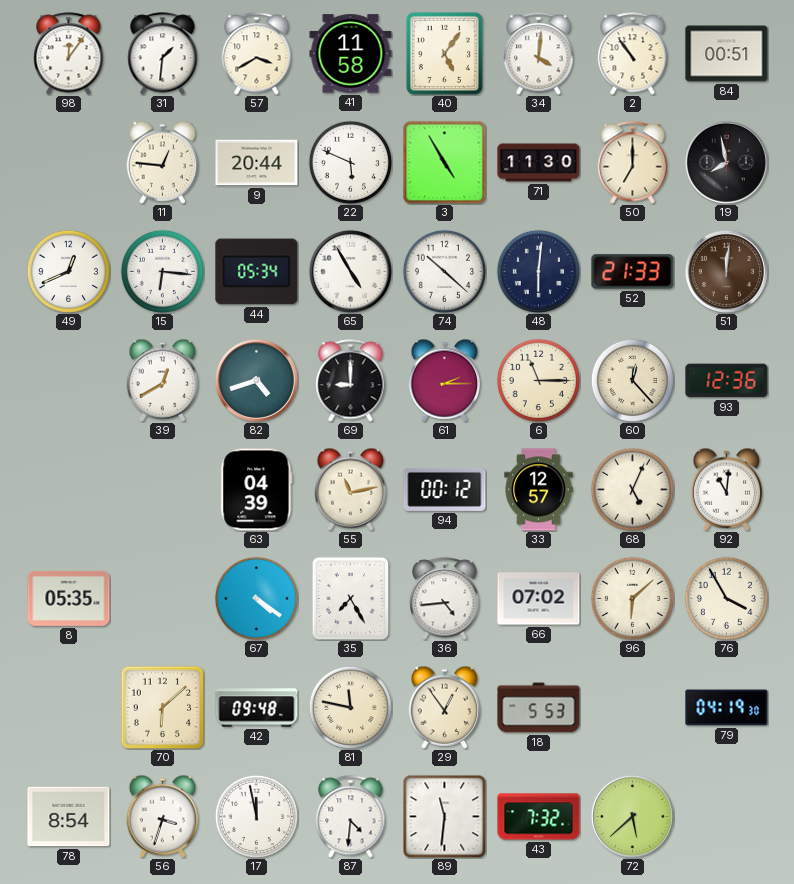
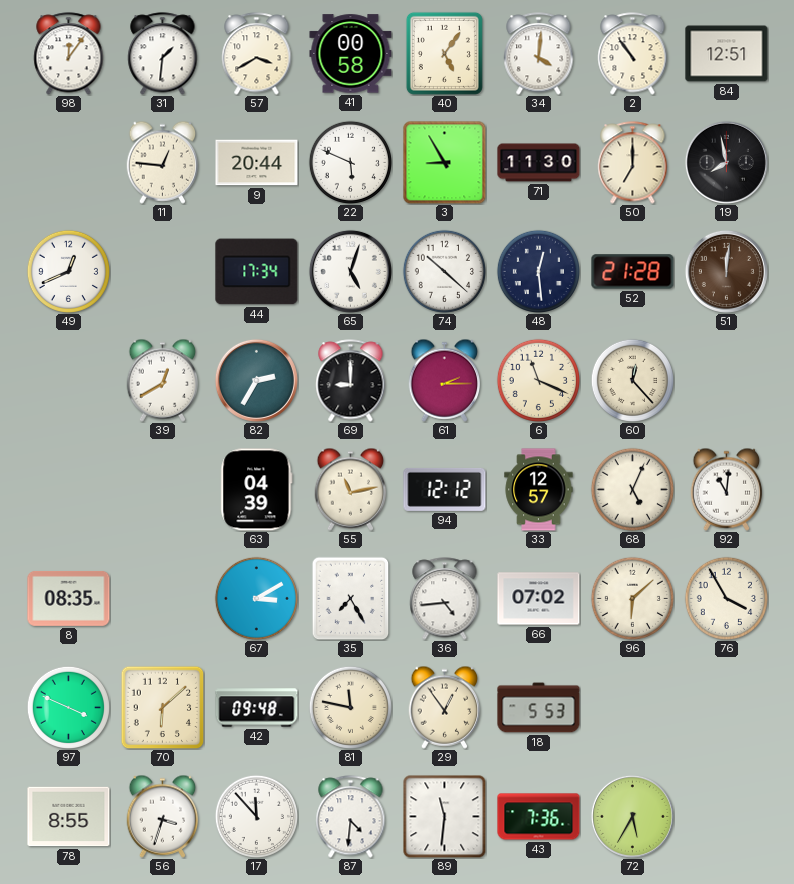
41: 11:58 -> 00:58 (351, 54)
84: 00:51 -> 12:51 (727, 54)
3: 4:55 -> 8:55 (444, 162)
15: 6:16 -> none (162, 271)
44: 05:34 -> 17:34 (257, 272)
65: 4:55 -> 5:03 (350, 271)
48: 6:01 -> 12:29 (538, 271)
52: 21:33 -> 21:28 (633, 272)
82: 4:42 -> 2:35 (256, 380)
6: 11:15 -> 11:19 (538, 380)
93: 12:36 -> none (727, 381)
94: 00:12 -> 12:12 (445, 489)
8: 05:35 -> 08:35 (69, 598)
67: 4:21 -> 3:10 (256, 598)
97: none -> 3:49 (68, 707)
79: 04:19 -> none (727, 708)
78: 8:54 -> 8:55 (69, 817)
17: 11:58 -> 11:53 (256, 816)
43: 7:32 -> 7:36 (539, 817)
72: 5:38 -> 5:35 (632, 816)
